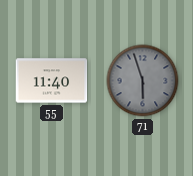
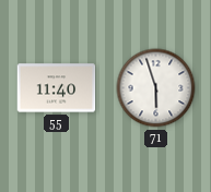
71 dial: grey -> white (156, 88)
